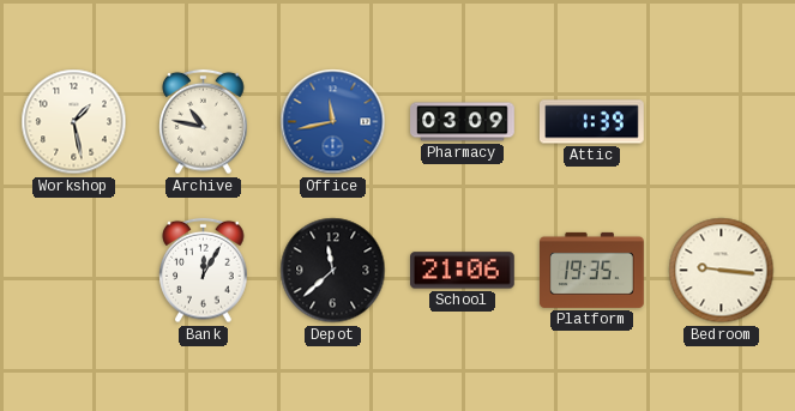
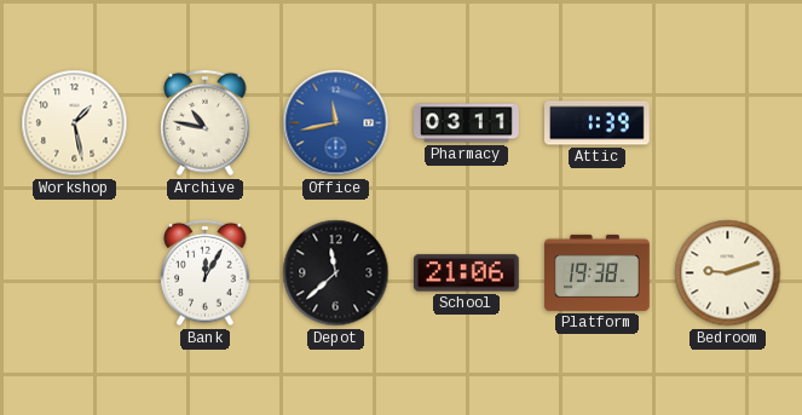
Pharmacy: 03:09 -> 03:11 (467, 123)
Platform: 19:35 -> 19:38 (598, 272)
Bedroom: 9:16 -> 9:12 (728, 273)
